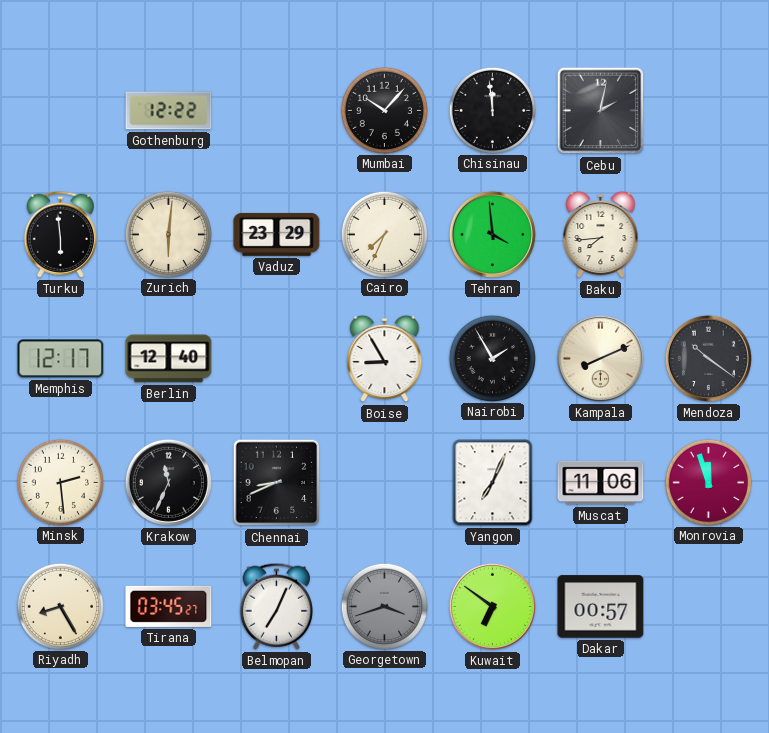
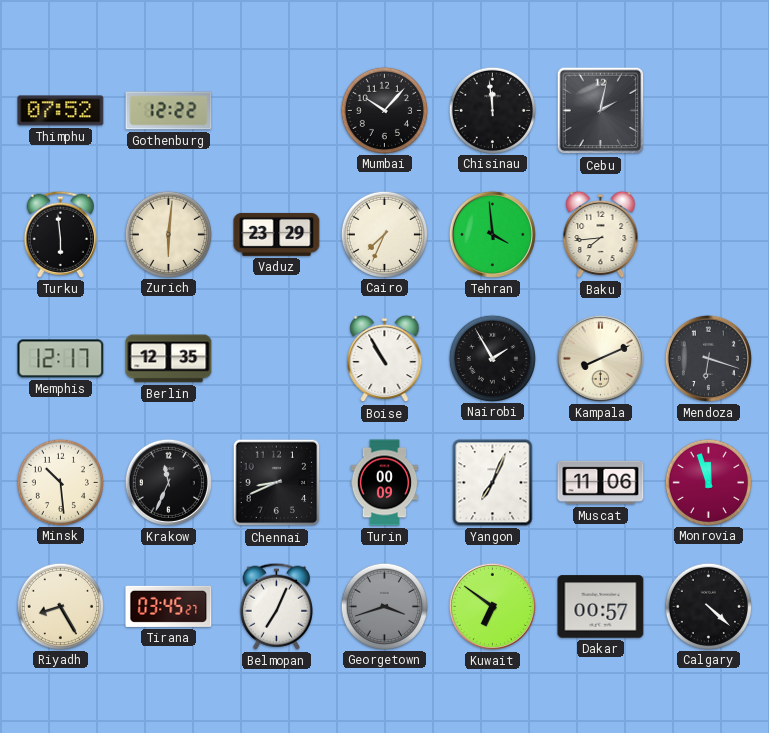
Thimphu: none -> 07:52 (61, 111)
Berlin: 12:40 -> 12:35 (169, 359)
Boise: 8:55 -> 10:55 (385, 359)
Mendoza: 10:21 -> 6:18 (708, 358)
Minsk: 2:29 -> 10:29 (60, 482)
Turin: none -> 00:09 (385, 483)
Calgary: none -> 4:22 (708, 606)
